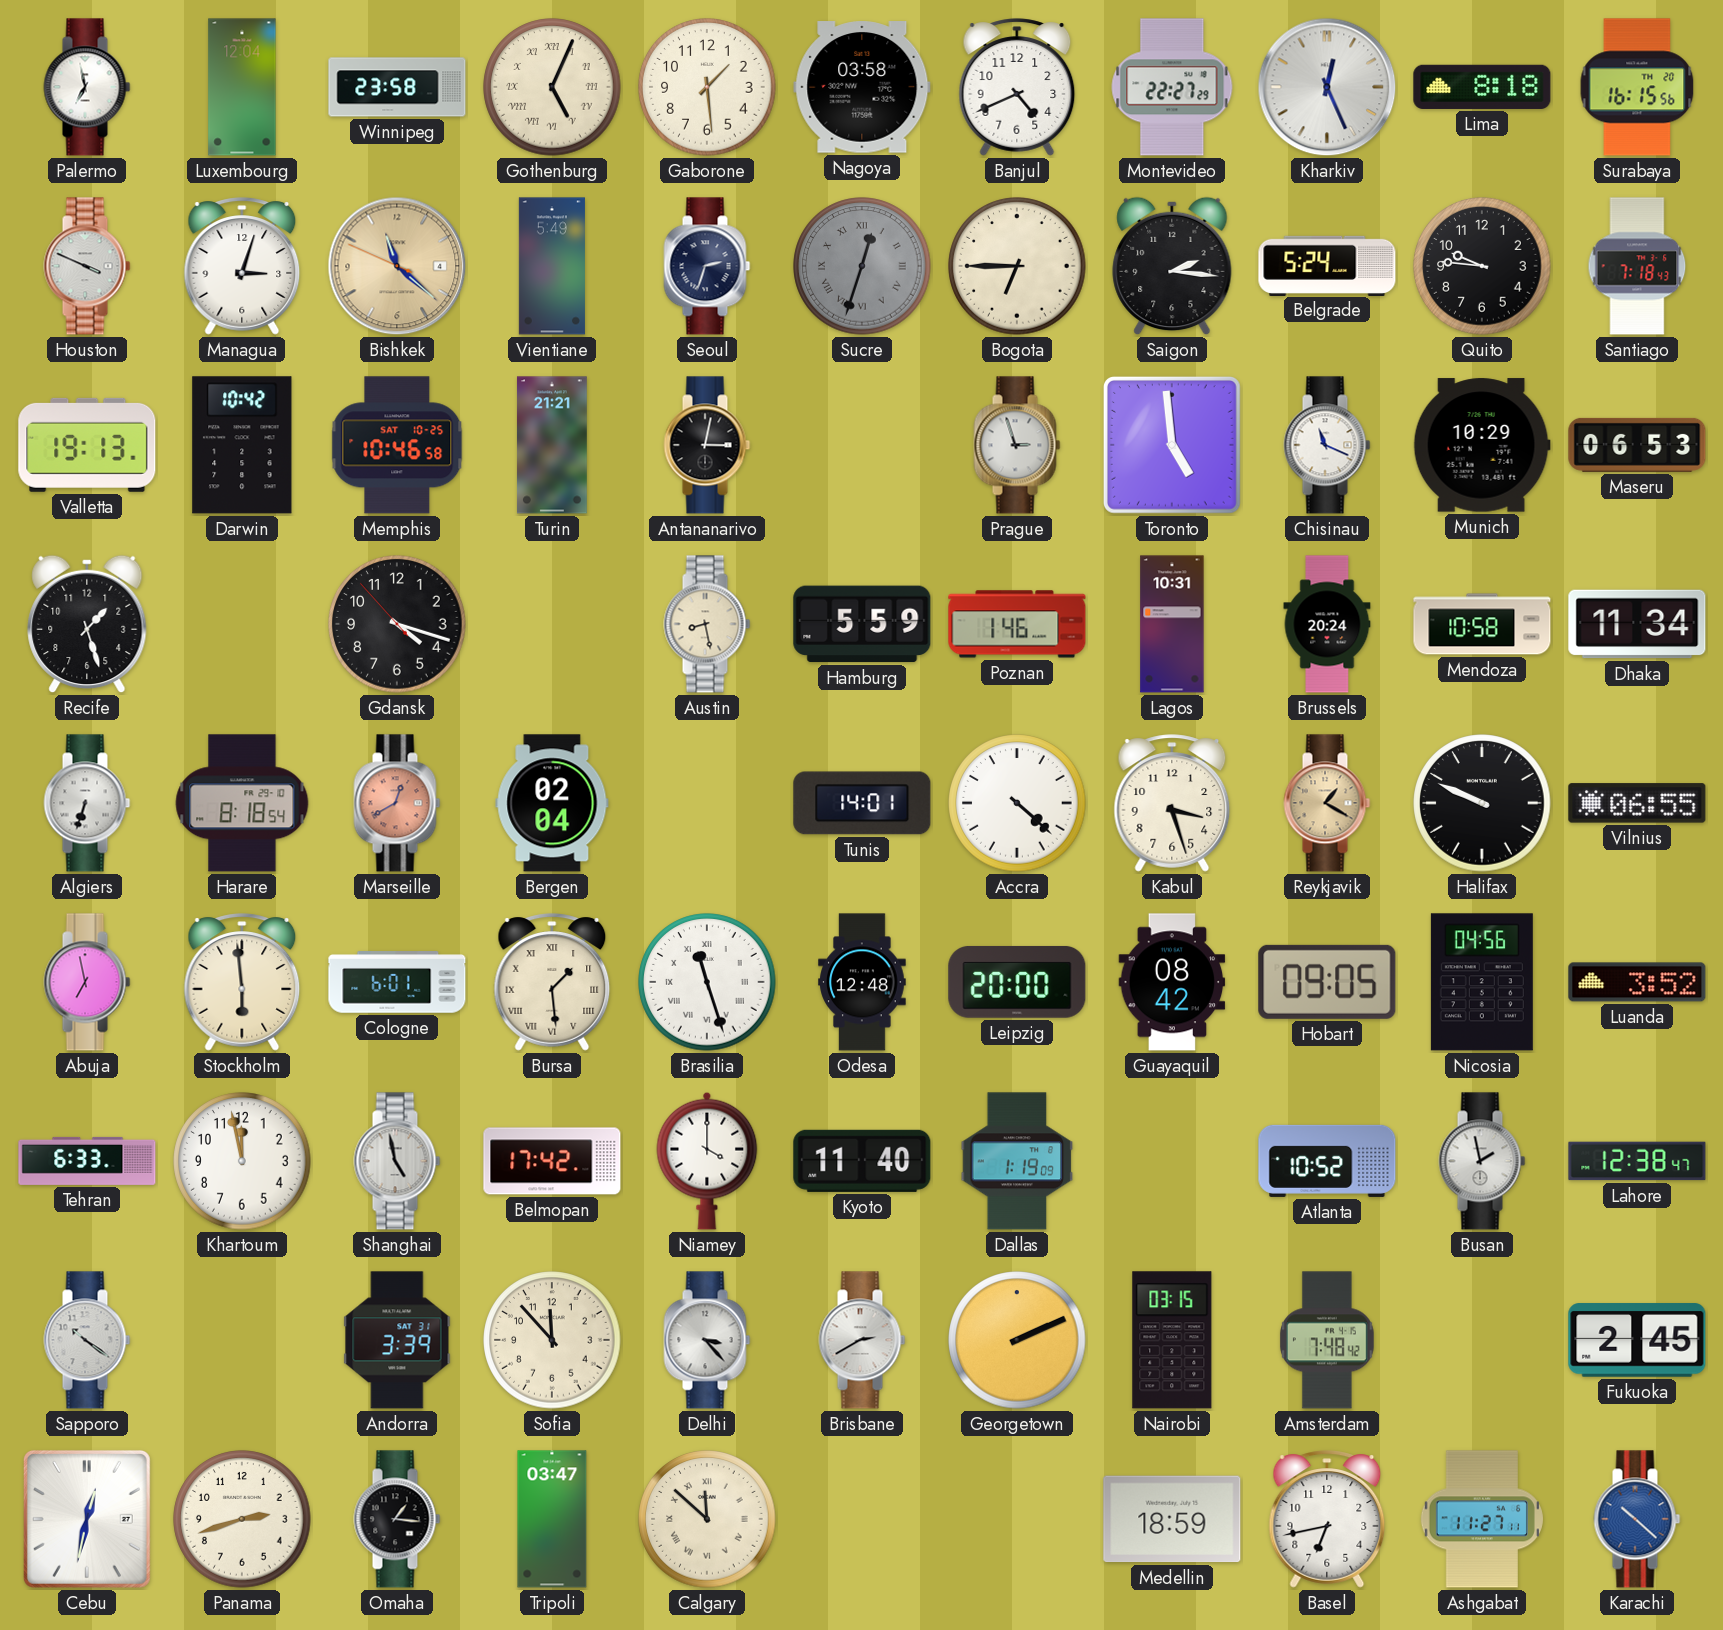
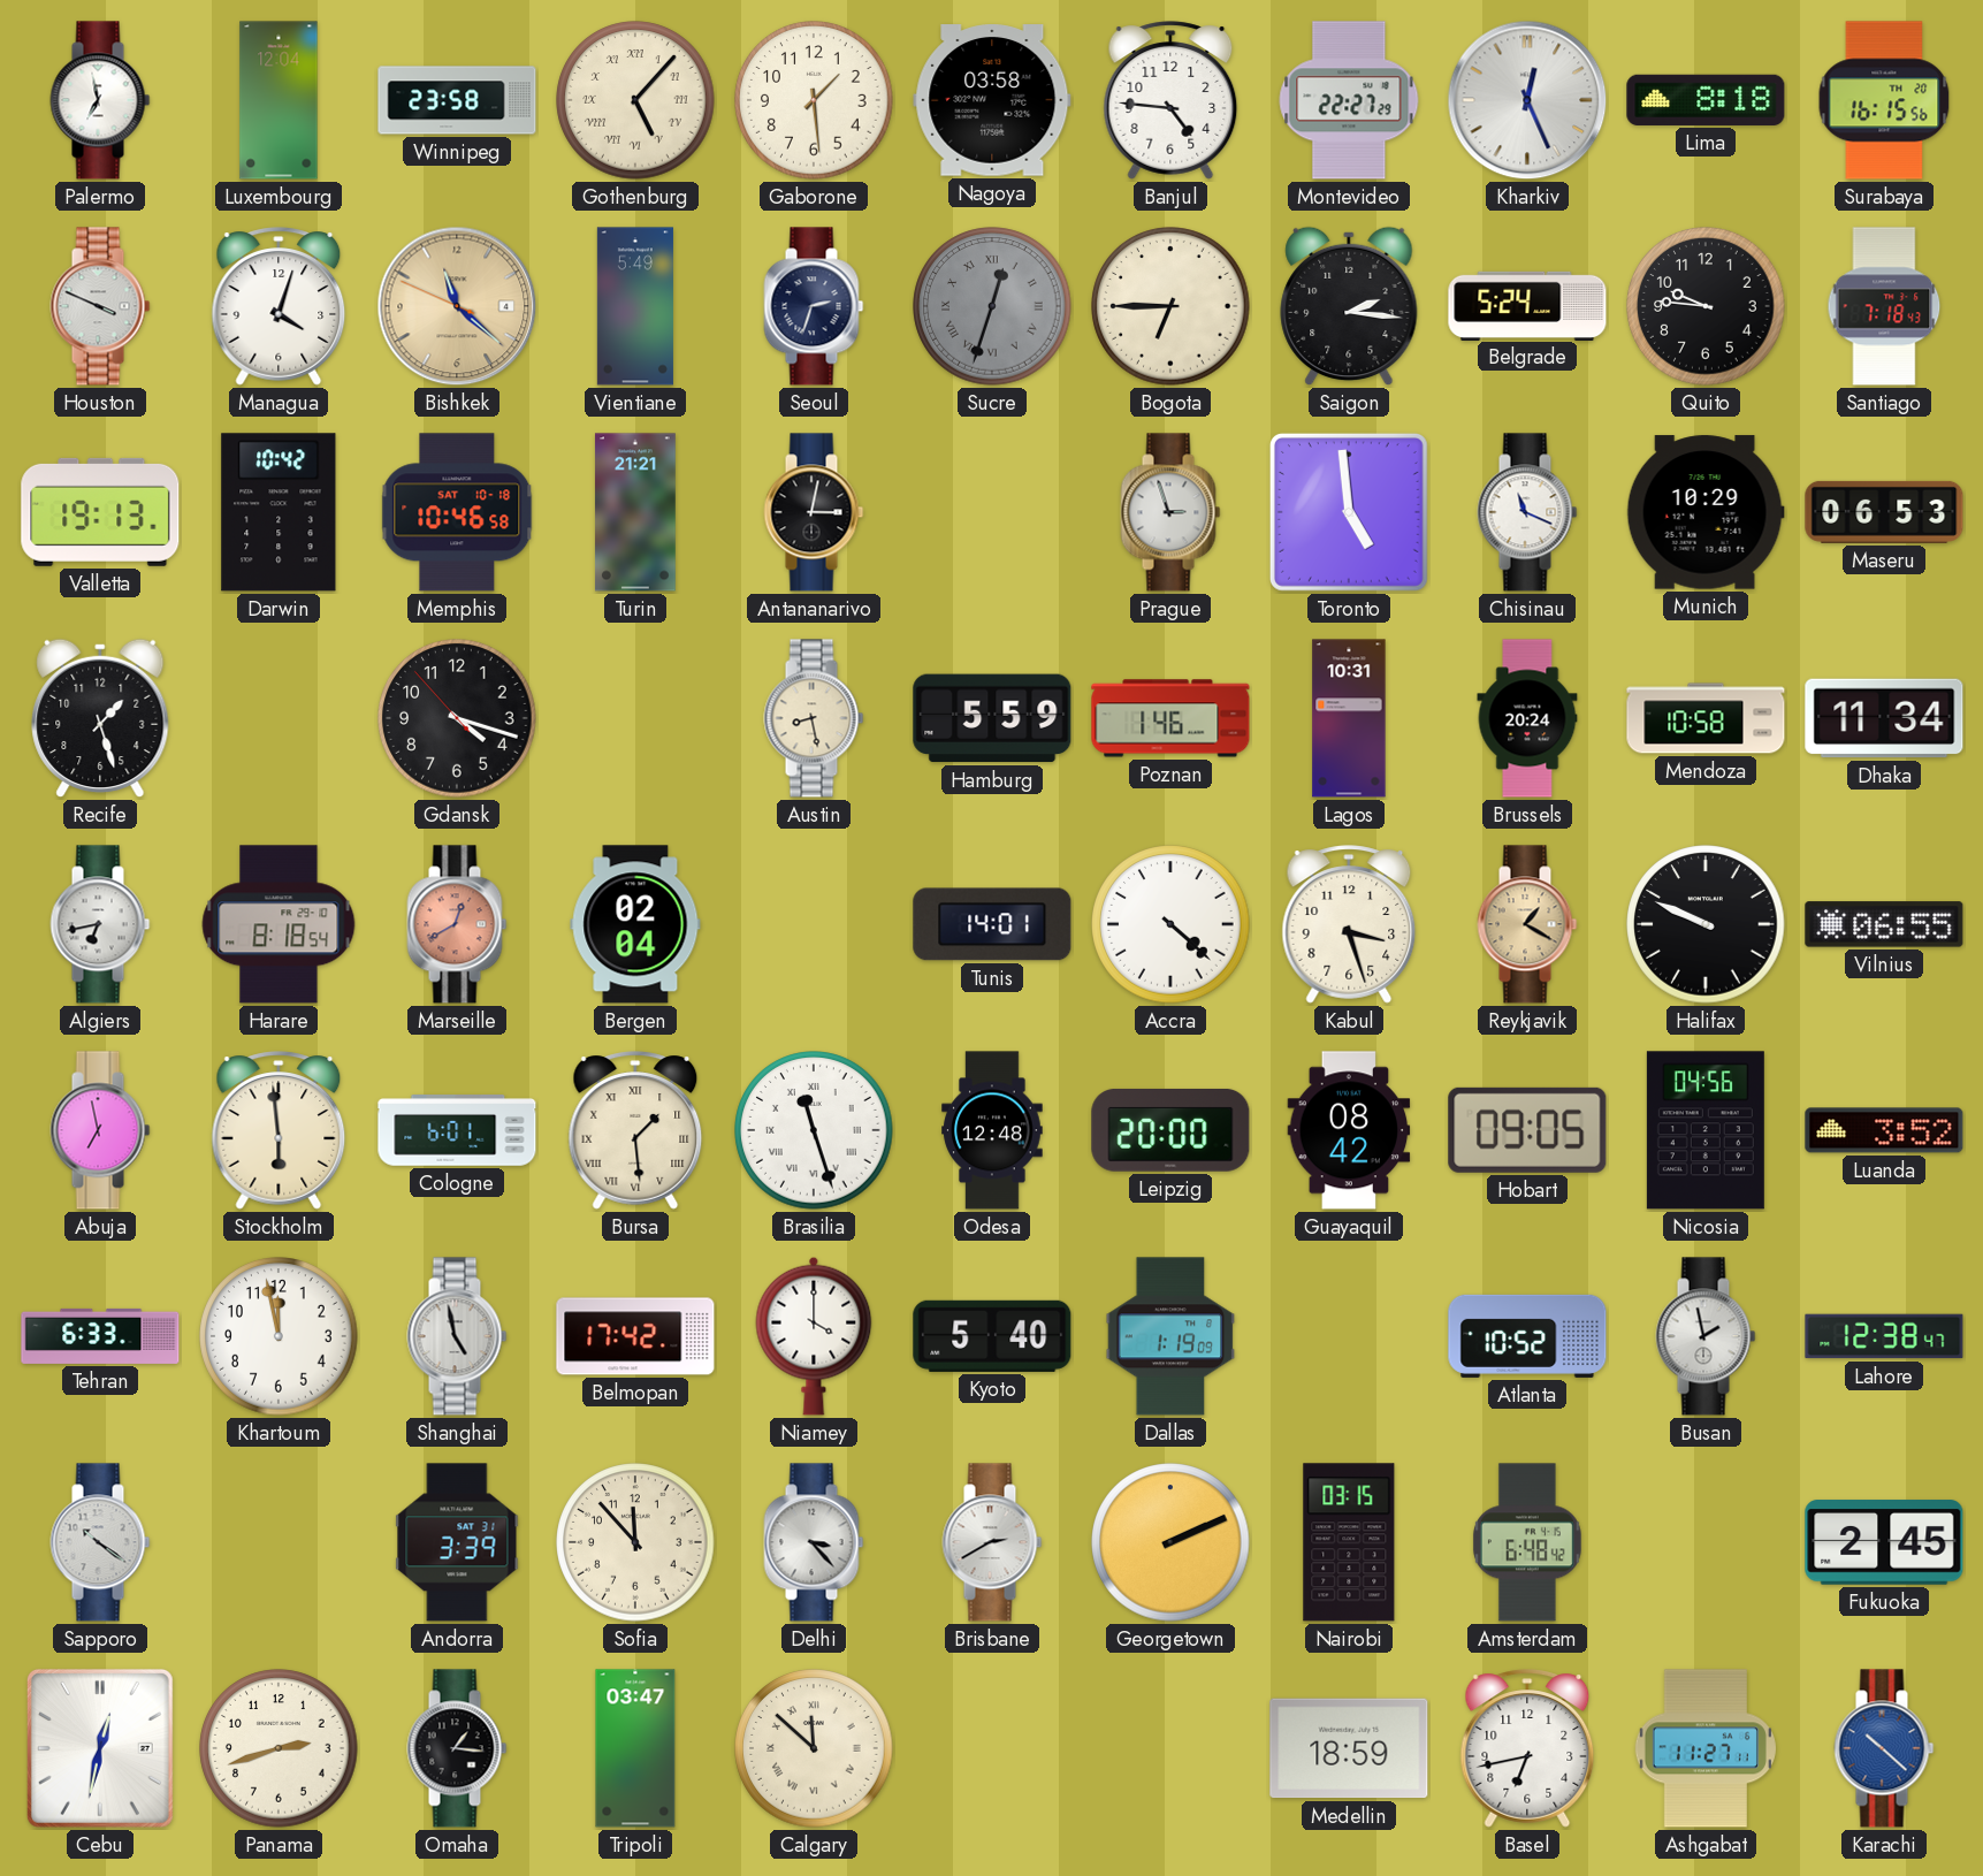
Gothenburg: 5:04 -> 5:07 (635, 100)
Banjul: 4:41 -> 4:46 (1170, 100)
Managua: 3:03 -> 4:03 (279, 306)
Memphis date: SAT 10-25 -> SAT 10-18 (457, 512)
Algiers: 6:33 -> 6:43 (100, 924)
Kyoto: 11:40 -> 5:40 (992, 1336)
Amsterdam: 7:48 -> 6:48 (1527, 1542)
